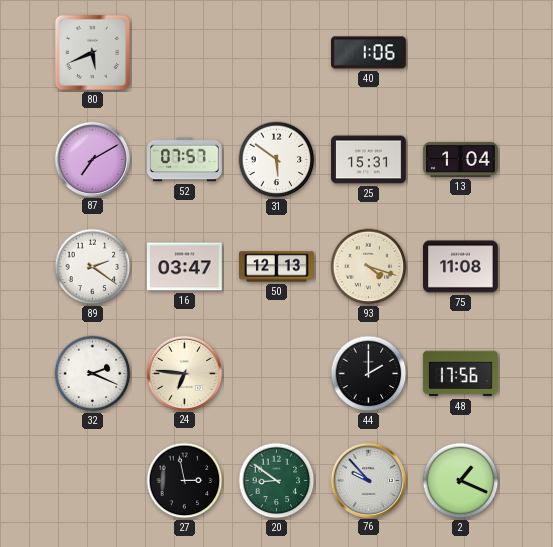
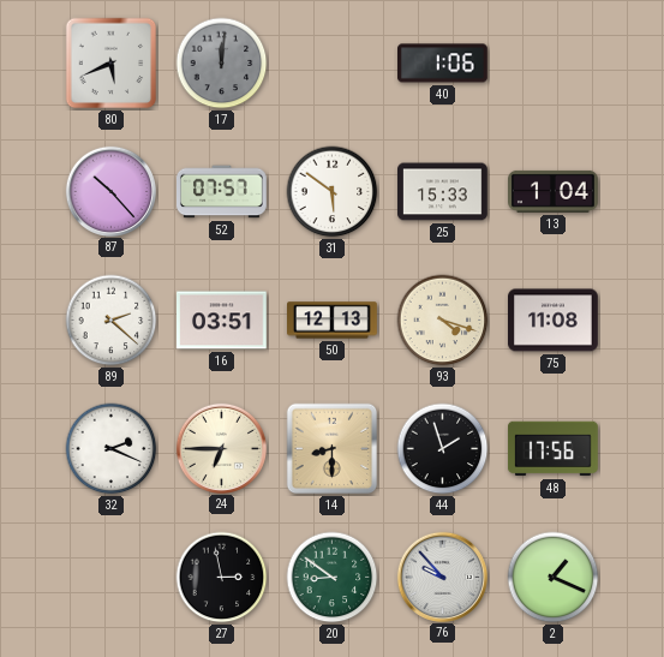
17: none -> 12:01 (222, 64)
87: 7:10 -> 10:23 (110, 191)
25: 15:31 -> 15:33 (443, 192)
89: 2:21 -> 2:22 (112, 321)
16: 03:47 -> 03:51 (222, 321)
24: 6:46 -> 6:45 (221, 448)
14: none -> 8:30 (333, 449)
44: 2:00 -> 1:57 (443, 449)
